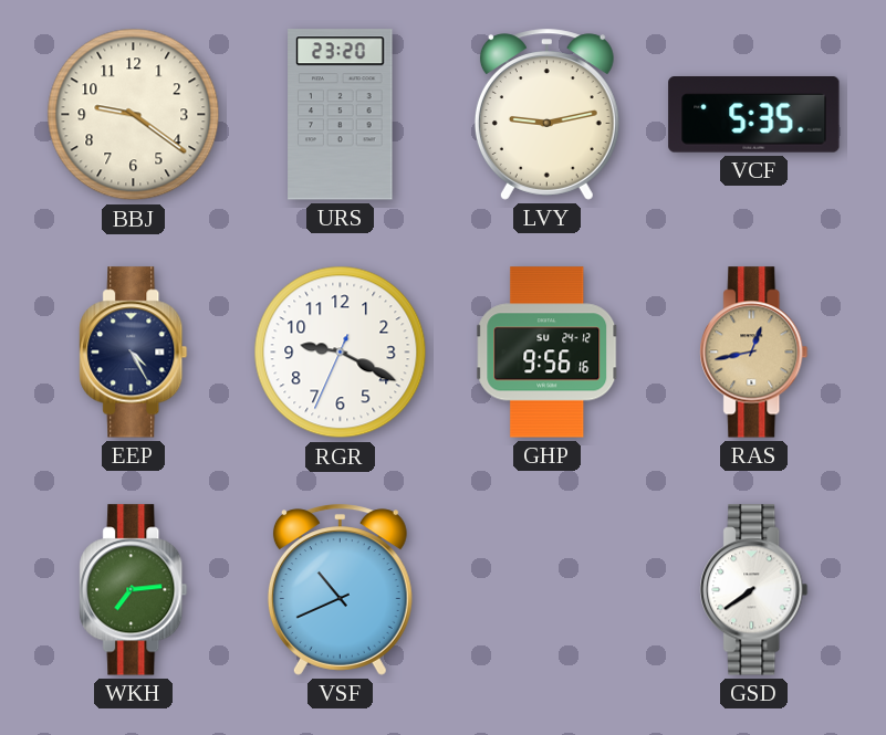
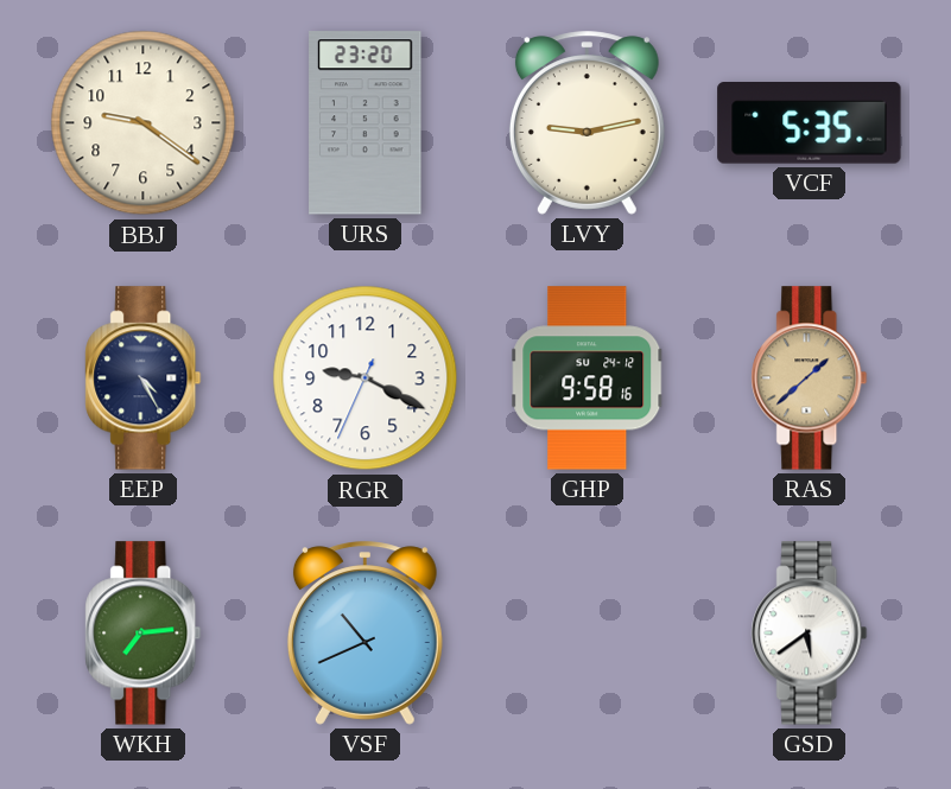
GHP: 9:56 -> 9:58 (588, 378)
RAS: 12:43 -> 1:38 (810, 378)
GSD: 7:39 -> 5:39 (810, 634)
